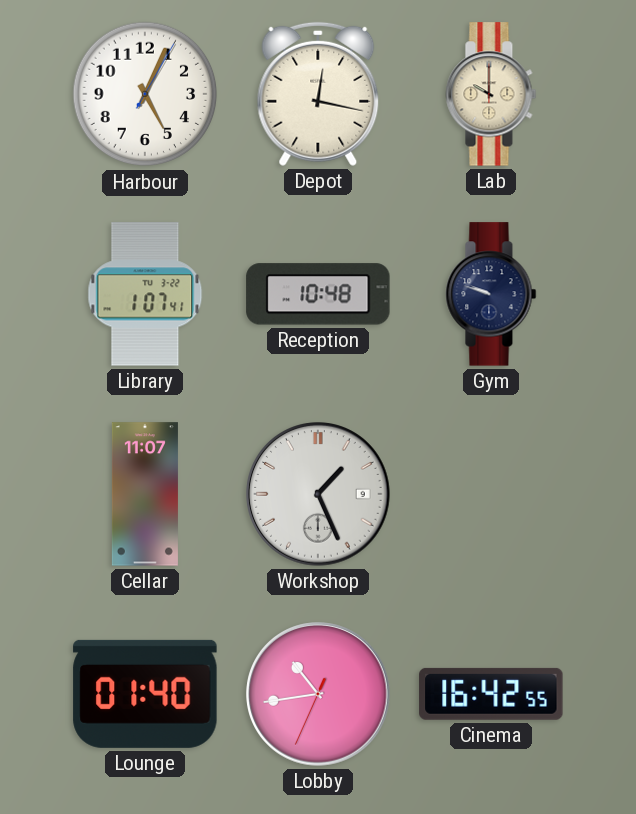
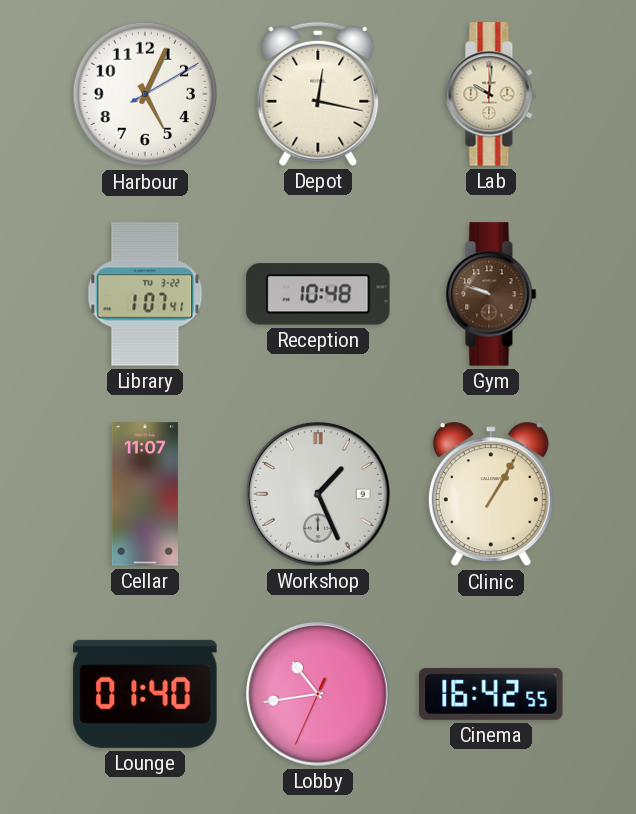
Harbour: 5:04:05 -> 5:04:10 (145, 94)
Lab: 10:00 -> 10:01 (491, 94)
Gym dial: navy -> brown (491, 294)
Clinic: none -> 1:05 (491, 494)
